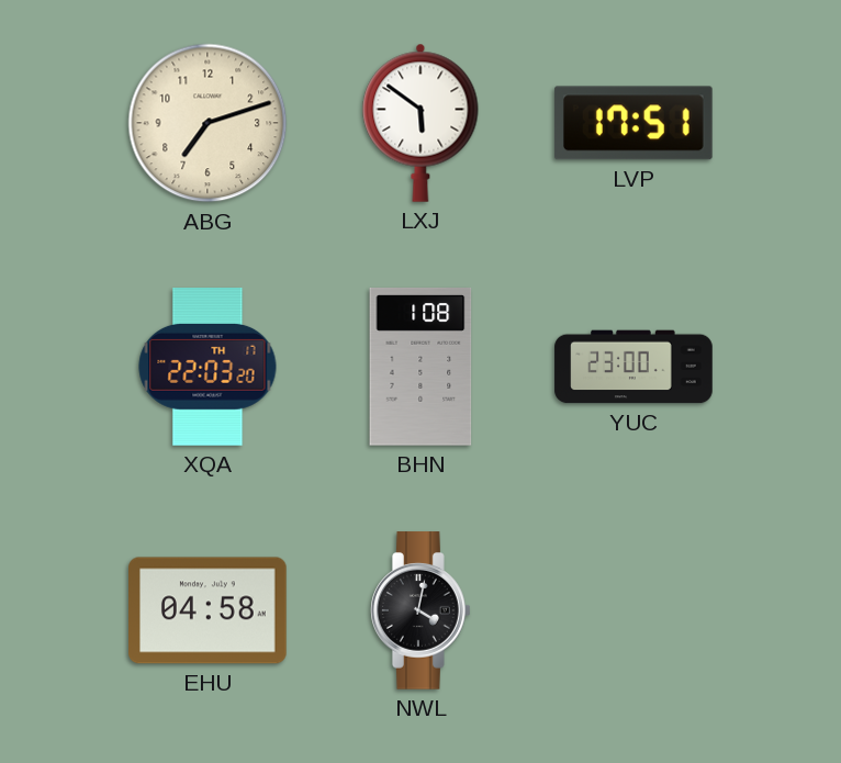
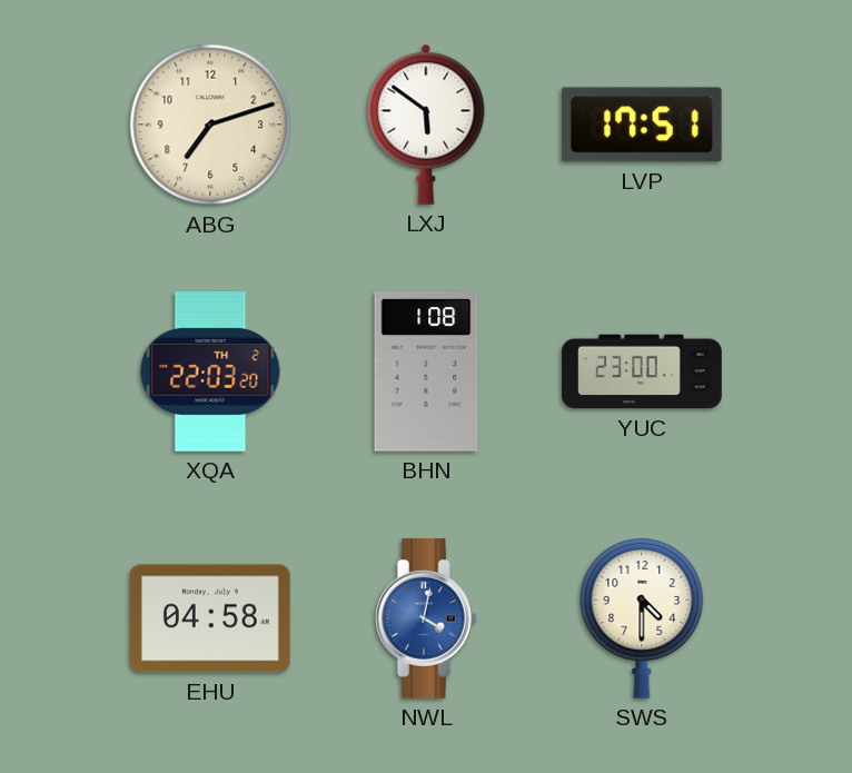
XQA date: TH 17 -> TH 2 (210, 373)
NWL dial: black -> blue (427, 618)
SWS: none -> 4:30 (642, 618)
